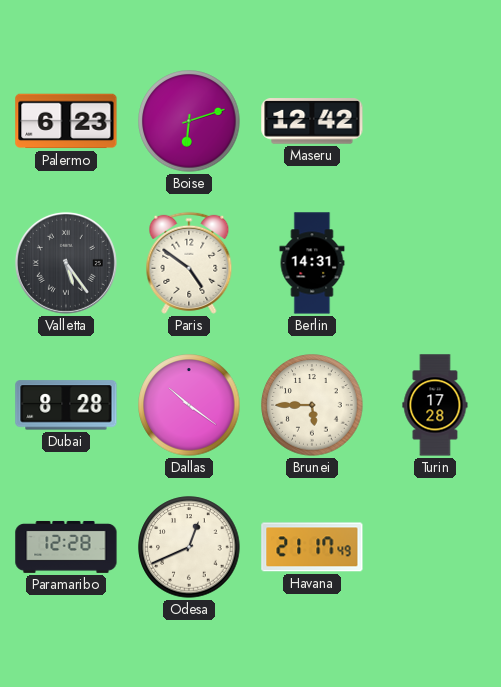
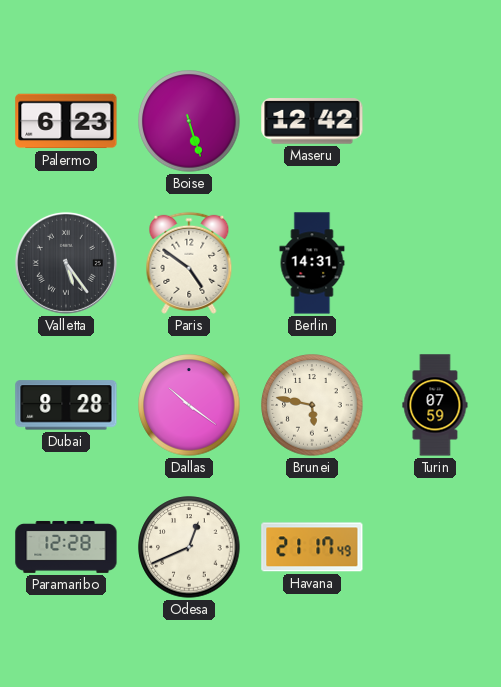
Boise: 6:12 -> 5:27 (189, 121)
Brunei: 5:45 -> 5:47 (312, 405)
Turin: 17:28 -> 07:59 (435, 405)
